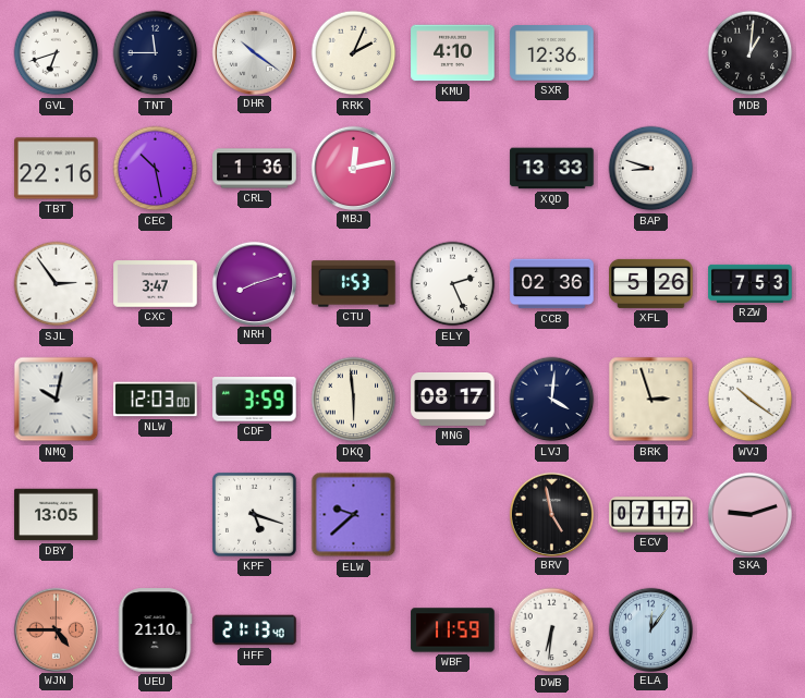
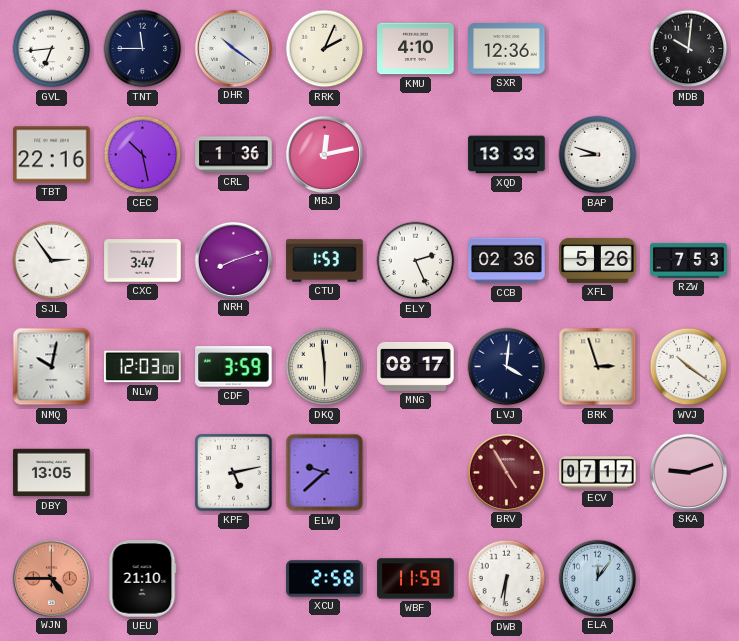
GVL: 6:42 -> 6:44 (52, 49)
MDB: 1:01 -> 10:01 (689, 49)
KPF: 5:18 -> 5:13 (233, 472)
BRV: 4:58 -> 4:55 (506, 472)
BRV dial: black -> burgundy (506, 472)
HFF: 21:13 -> none (255, 630)
XCU: none -> 2:58 (325, 579)
